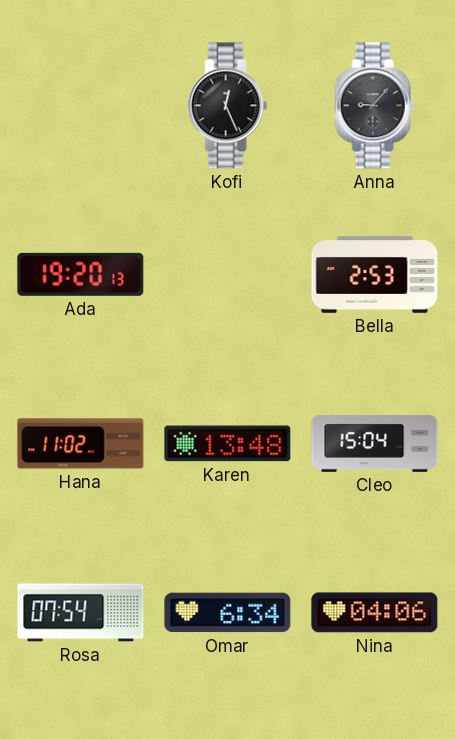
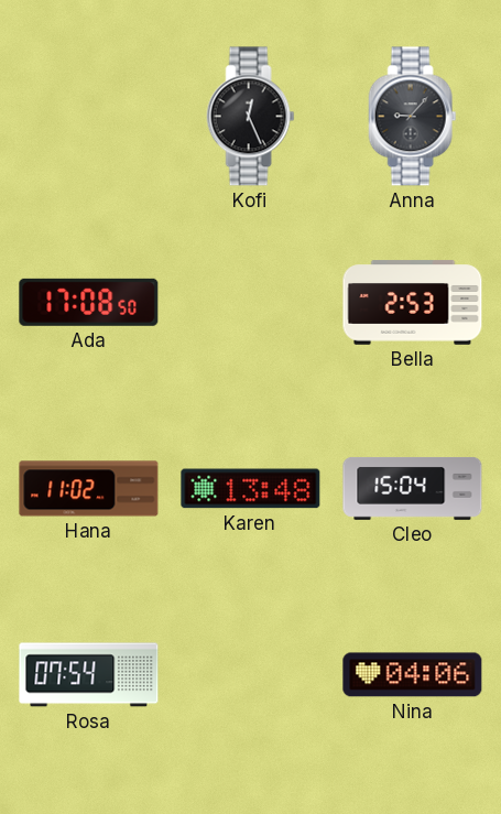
Ada: 19:20 -> 17:08 (89, 302)
Omar: 6:34 -> none (228, 613)
